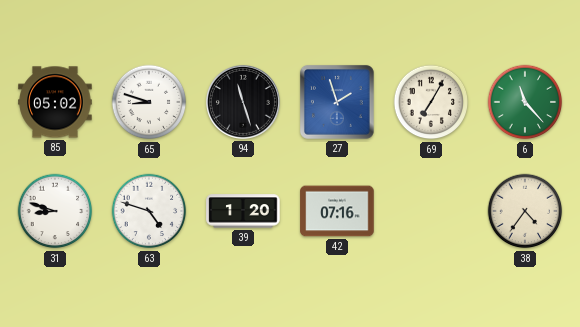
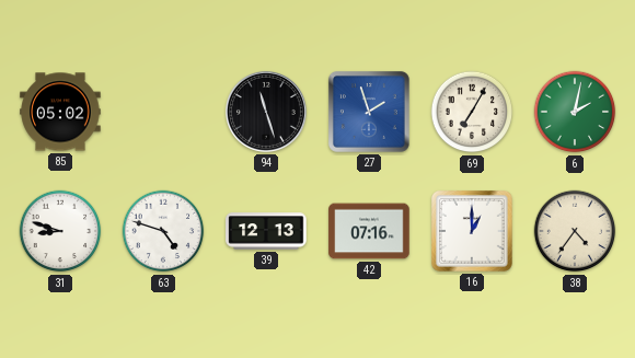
65: 8:48 -> none (149, 102)
6: 11:23 -> 2:02 (575, 112)
39: 1:20 -> 12:13 (266, 231)
16: none -> 1:00 (472, 231)
